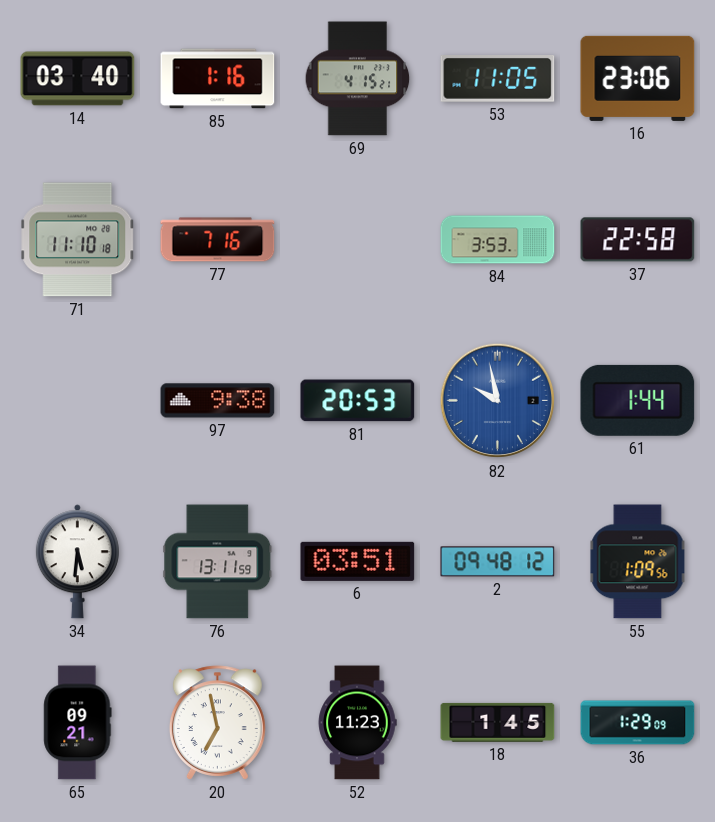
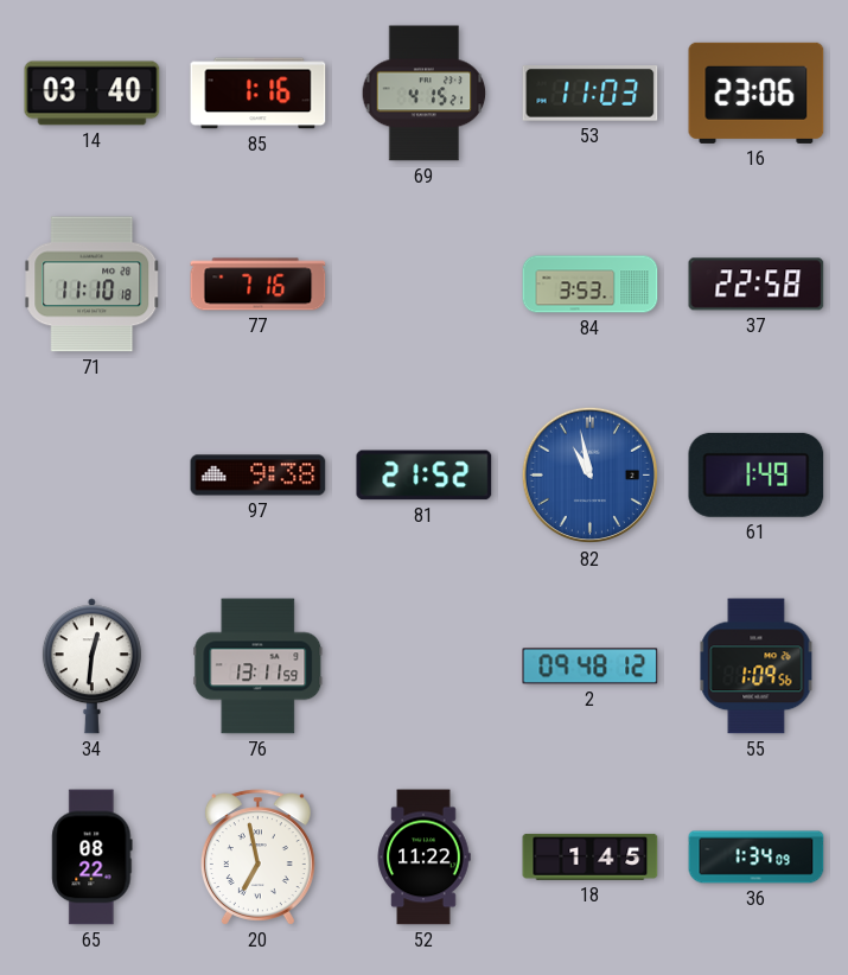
53: 11:05 -> 11:03 (591, 94)
81: 20:53 -> 21:52 (425, 476)
82: 9:58 -> 10:58 (591, 476)
61: 1:44 -> 1:49 (757, 474)
34: 5:31 -> 12:31 (91, 667)
6: 03:51 -> none (358, 561)
65: 09:21 -> 08:22 (93, 858)
52: 11:23 -> 11:22 (423, 858)
36: 1:29 -> 1:34 (757, 858)
